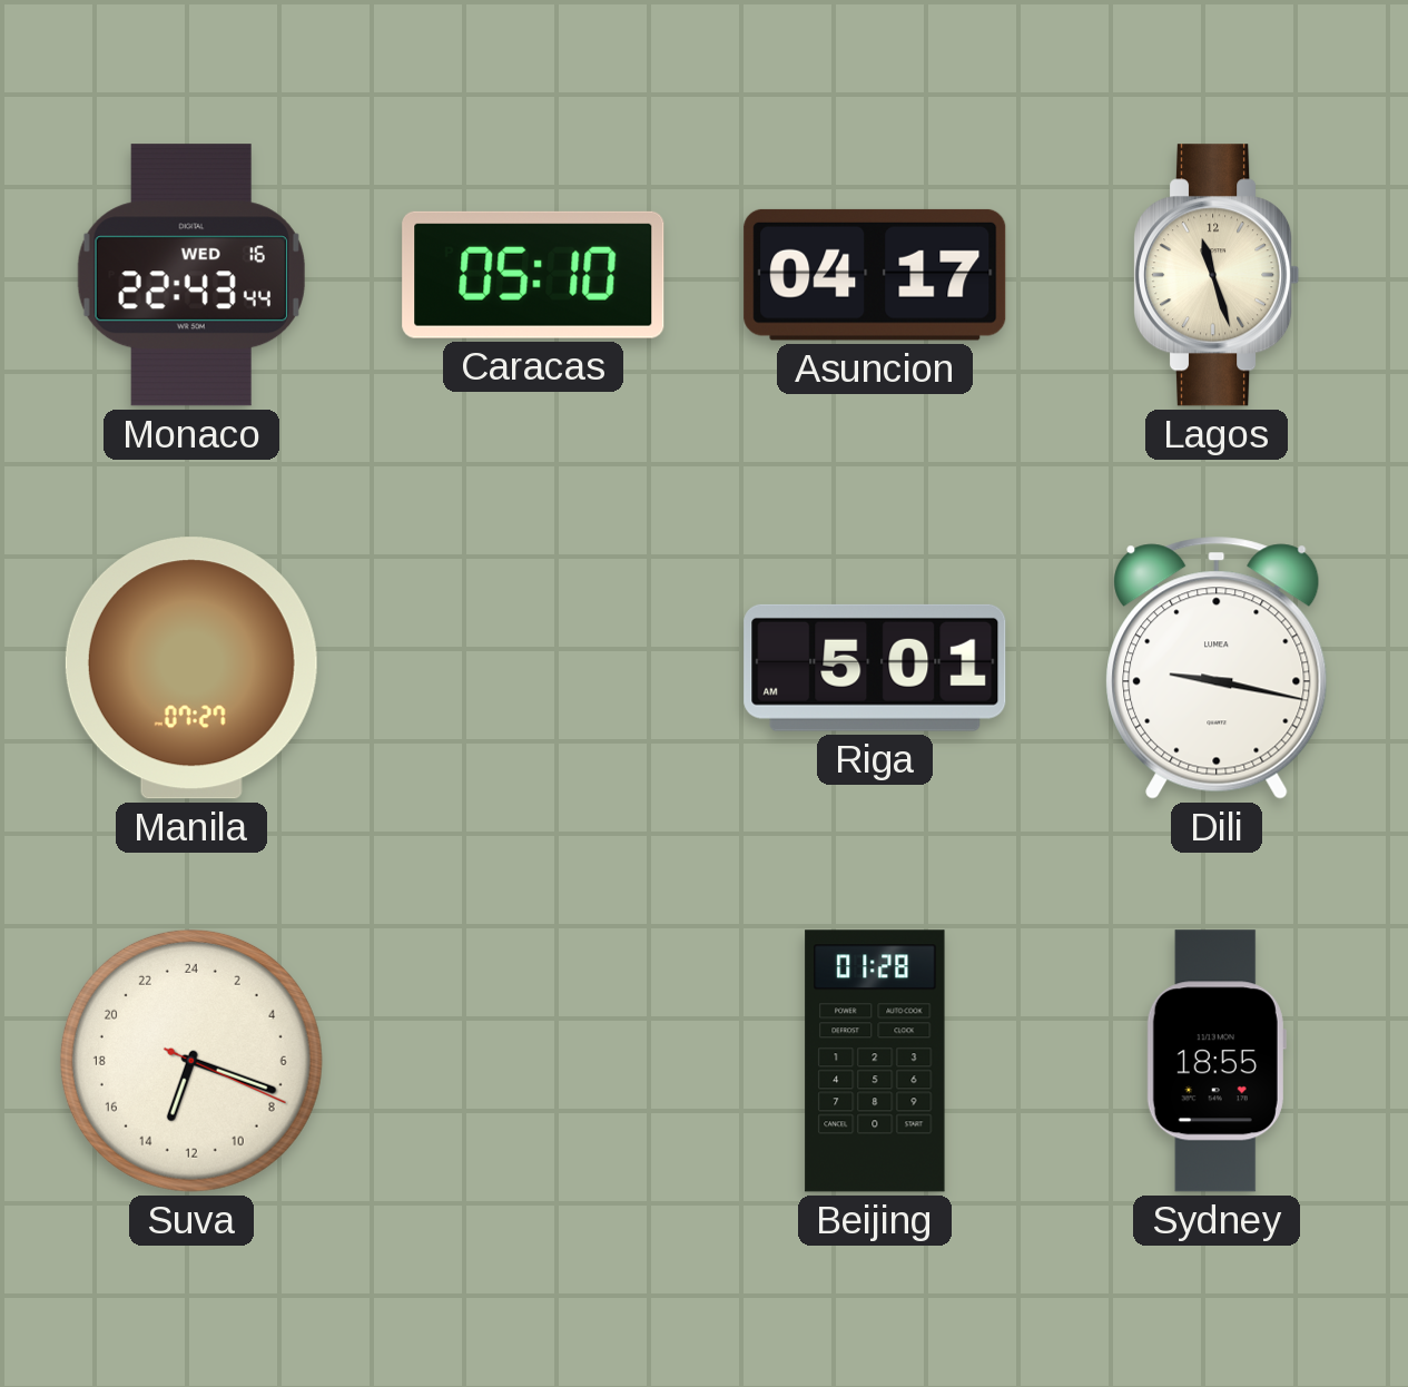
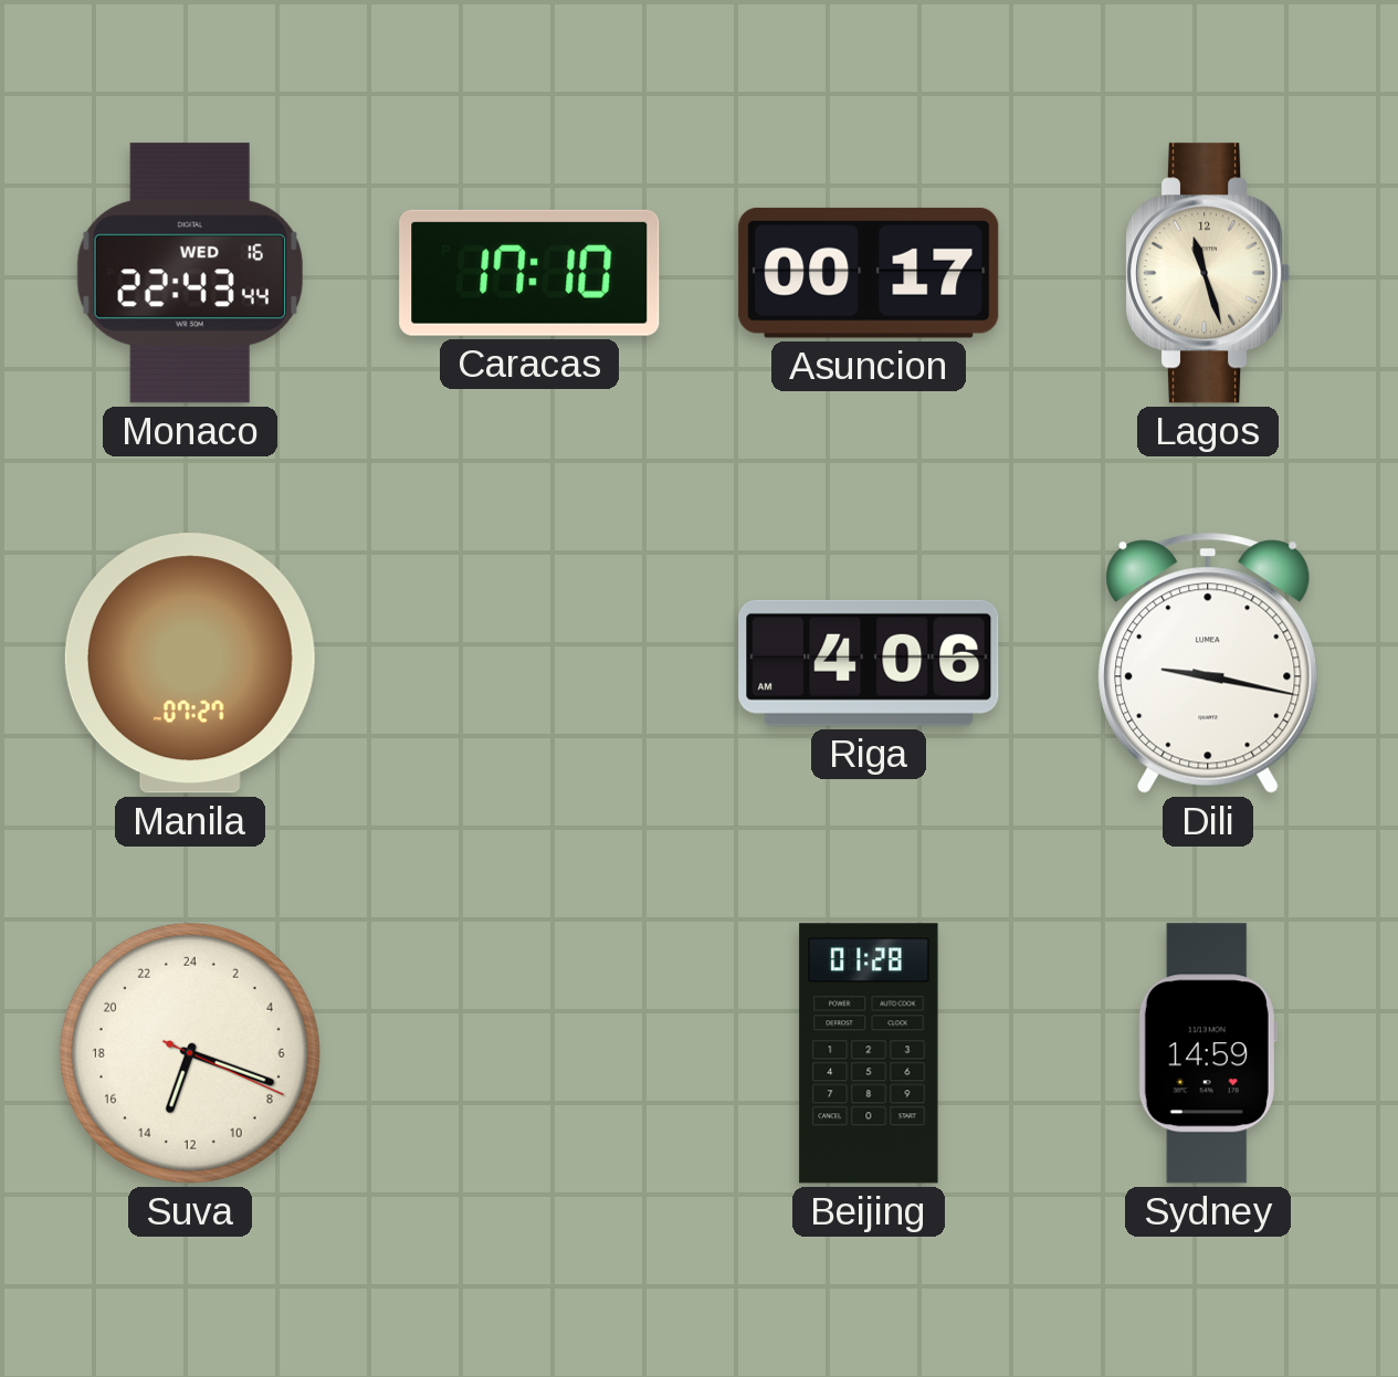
Caracas: 05:10 -> 17:10 (529, 273)
Asuncion: 04:17 -> 00:17 (869, 273)
Riga: 5:01 -> 4:06 (869, 663)
Sydney: 18:55 -> 14:59 (1208, 1053)
